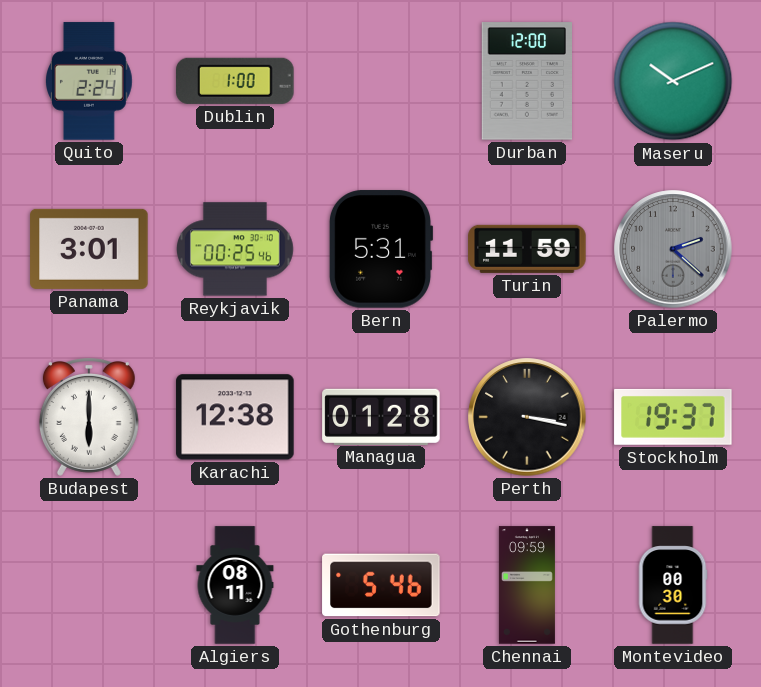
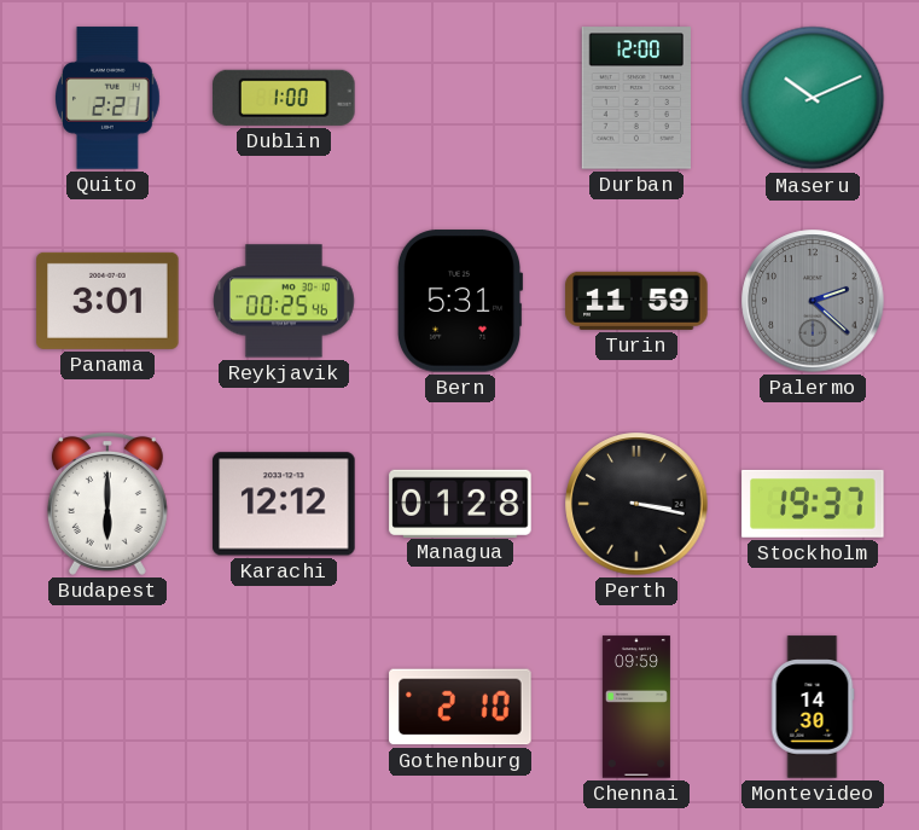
Quito: 2:24 -> 2:21 (109, 98)
Karachi: 12:38 -> 12:12 (284, 504)
Algiers: 08:11 -> none (235, 585)
Gothenburg: 5:46 -> 2:10 (460, 707)
Montevideo: 00:30 -> 14:30 (813, 707)
